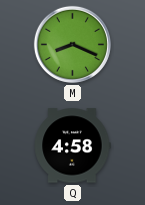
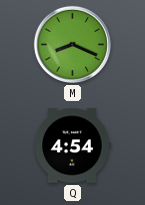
Q: 4:58 -> 4:54 (72, 146)
